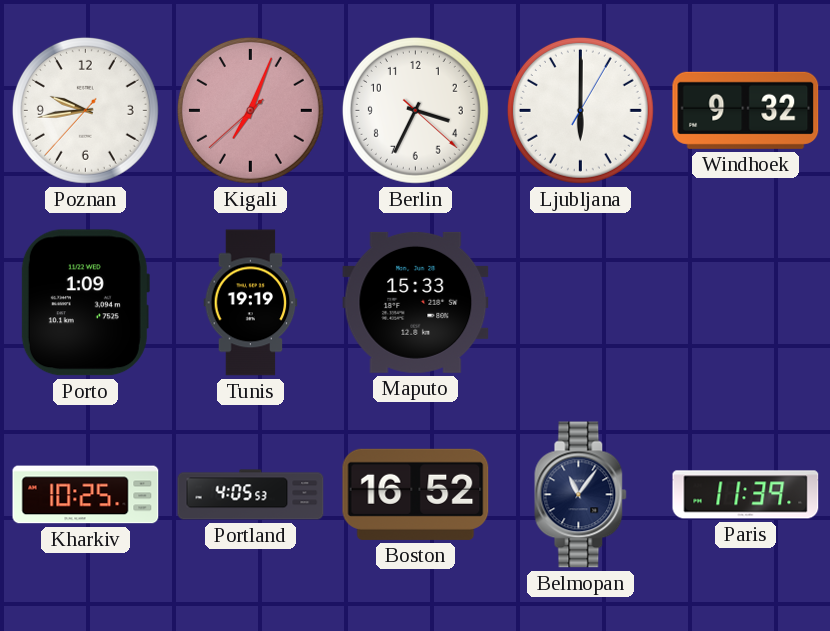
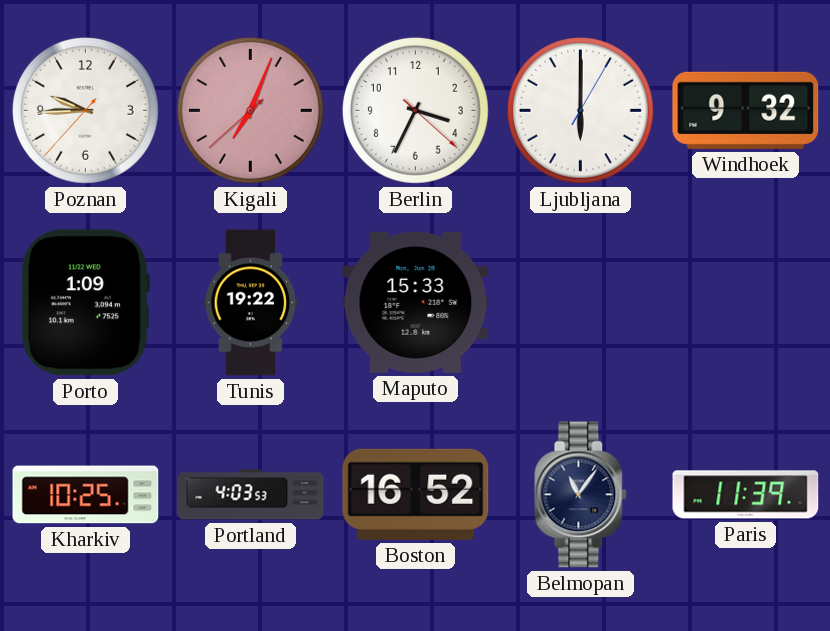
Poznan: 9:43 -> 9:44 (85, 110)
Tunis: 19:19 -> 19:22 (251, 303)
Portland: 4:05 -> 4:03 (251, 495)
